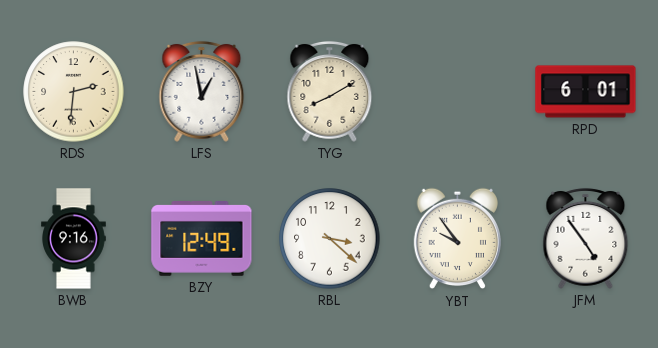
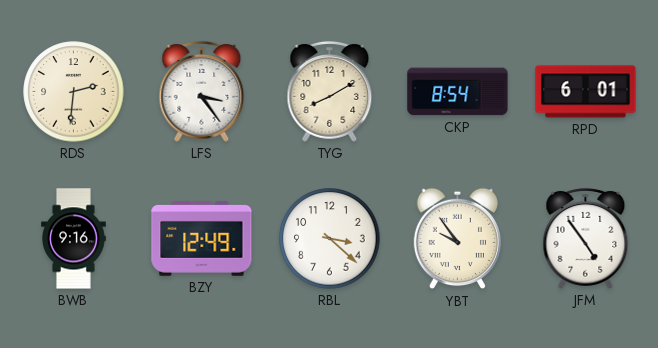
LFS: 12:58 -> 3:24 (202, 91)
CKP: none -> 8:54 (458, 92)
